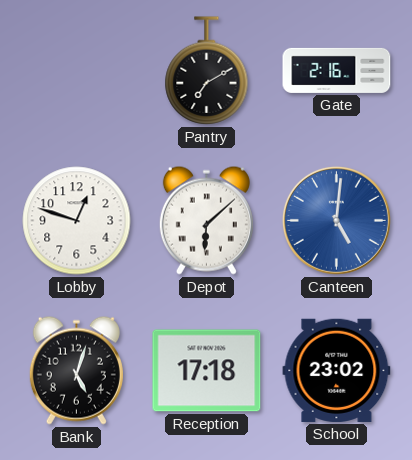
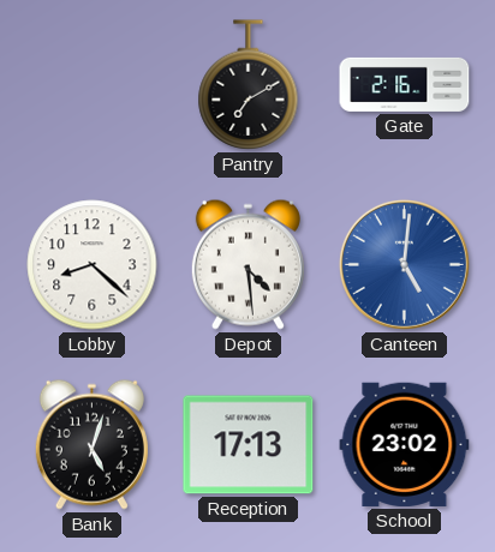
Lobby: 12:48 -> 8:22 (93, 265)
Depot: 6:08 -> 4:29 (247, 264)
Reception: 17:18 -> 17:13 (249, 445)
